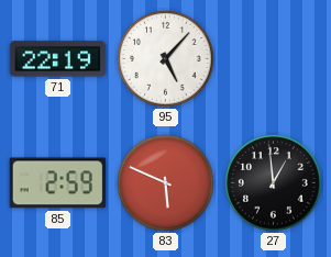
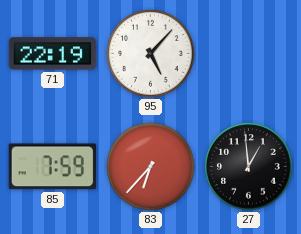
85: 2:59 -> 7:59 (52, 167)
83: 5:49 -> 6:37 (151, 167)
